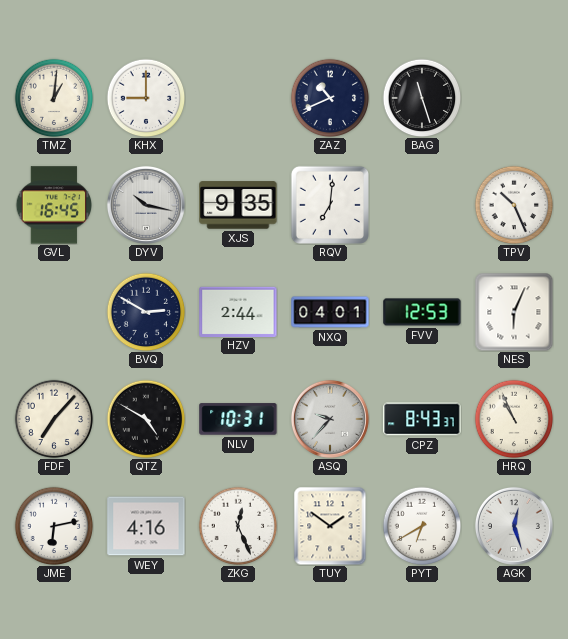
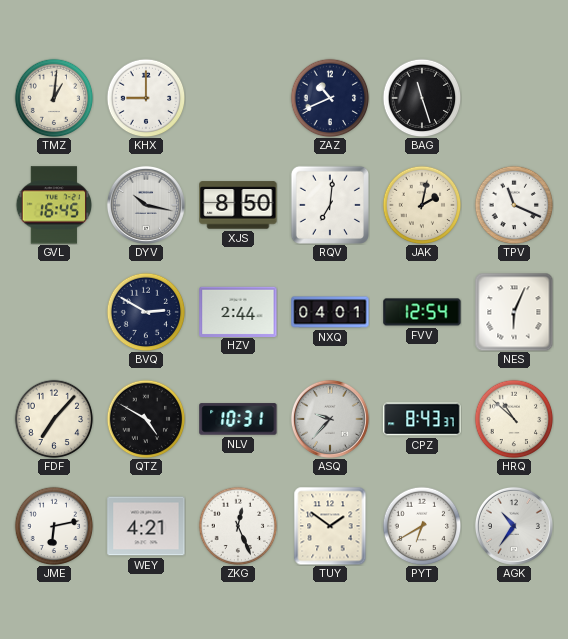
XJS: 9:35 -> 8:50 (238, 205)
JAK: none -> 2:02 (422, 205)
TPV: 10:26 -> 11:19 (514, 205)
FVV: 12:53 -> 12:54 (422, 312)
HRQ: 10:56 -> 10:52 (514, 419)
WEY: 4:16 -> 4:21 (146, 526)
AGK: 12:27 -> 10:36 (514, 526)
